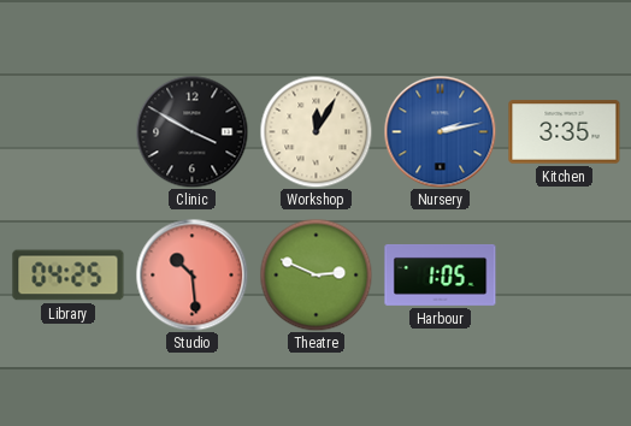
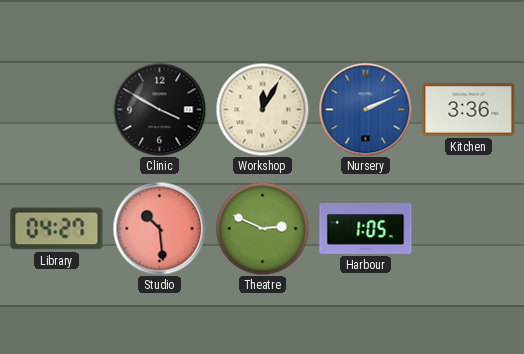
Nursery: 2:13 -> 2:11 (365, 109)
Kitchen: 3:35 -> 3:36 (469, 110)
Library: 04:25 -> 04:27 (57, 229)
